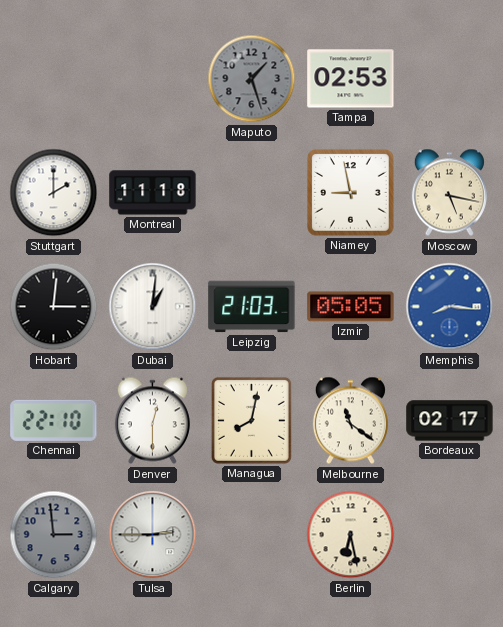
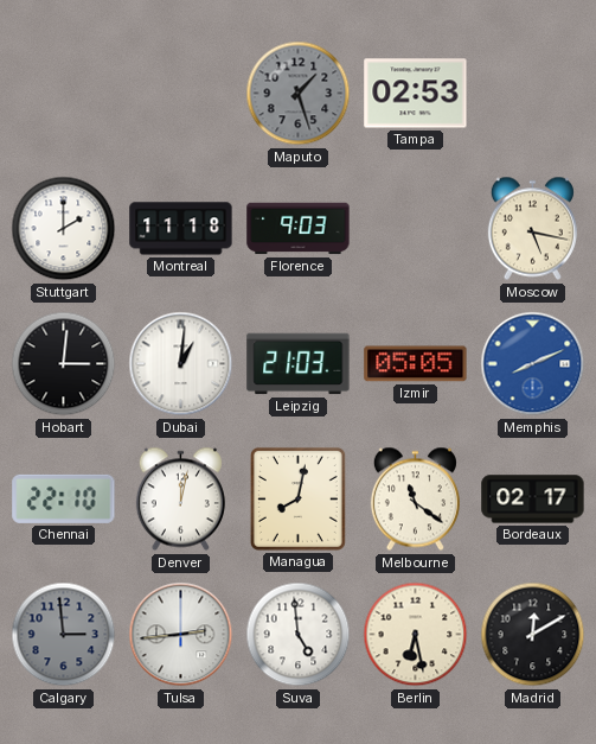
Florence: none -> 9:03 (299, 229)
Niamey: 8:58 -> none (351, 193)
Memphis: 8:16 -> 8:11 (533, 364)
Denver: 12:30 -> 12:02 (180, 500)
Tulsa: 2:45 -> 2:44 (181, 635)
Suva: none -> 4:59 (299, 635)
Madrid: none -> 12:10 (533, 635)
